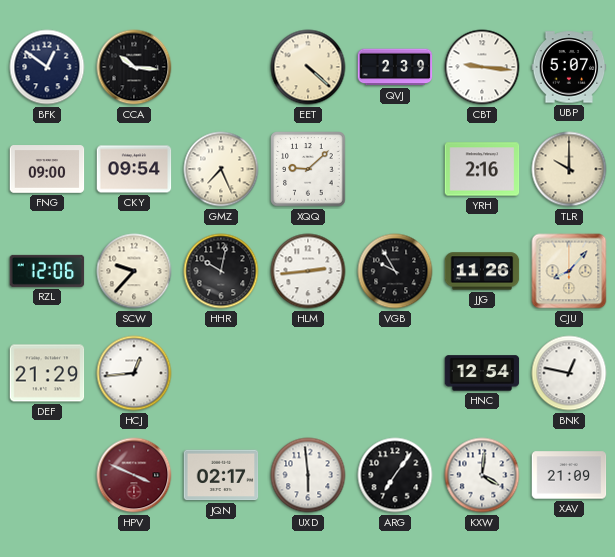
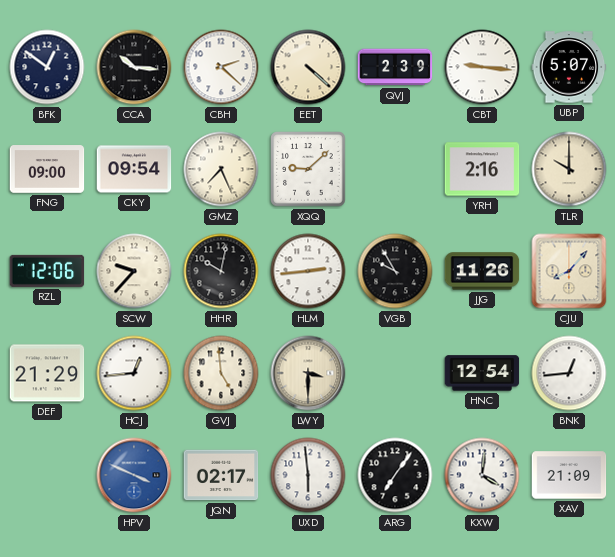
CBH: none -> 2:22 (221, 67)
GVJ: none -> 4:59 (221, 373)
LWY: none -> 3:30 (308, 373)
BNK: 12:47 -> 12:44 (569, 373)
HPV dial: burgundy -> blue (134, 475)
